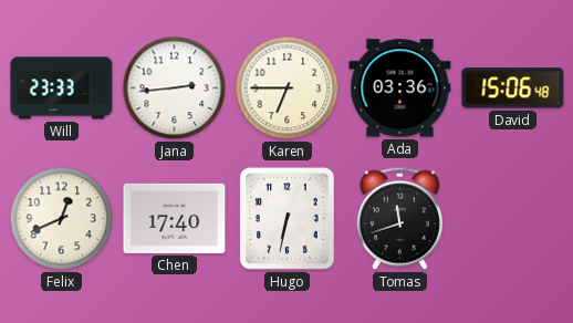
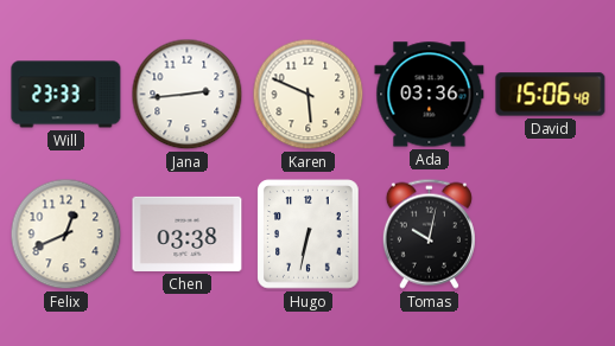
Karen: 6:45 -> 5:49 (309, 95)
Chen: 17:40 -> 03:38 (188, 233)
Tomas: 11:42 -> 10:02 (429, 233)
